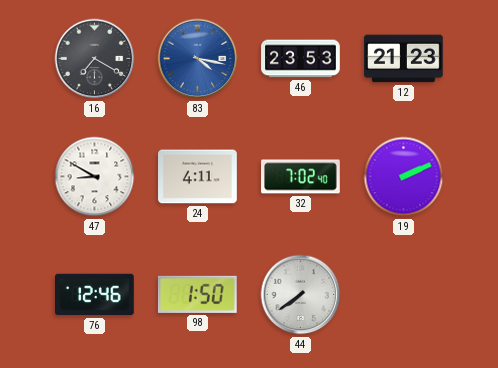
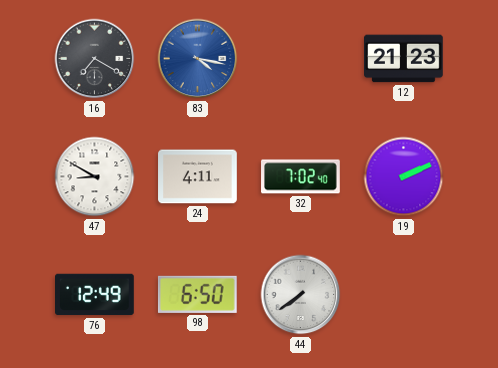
46: 23:53 -> none (301, 59)
76: 12:46 -> 12:49 (95, 295)
98: 1:50 -> 6:50 (197, 294)
